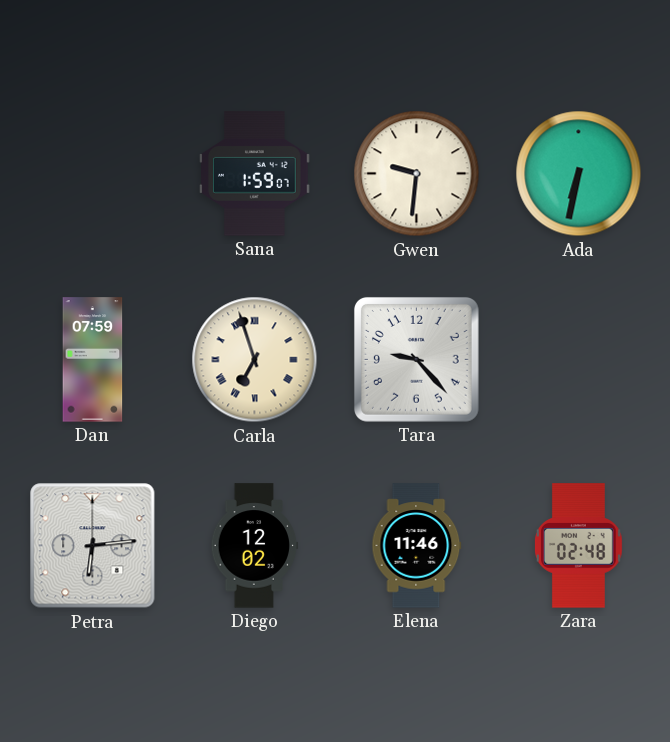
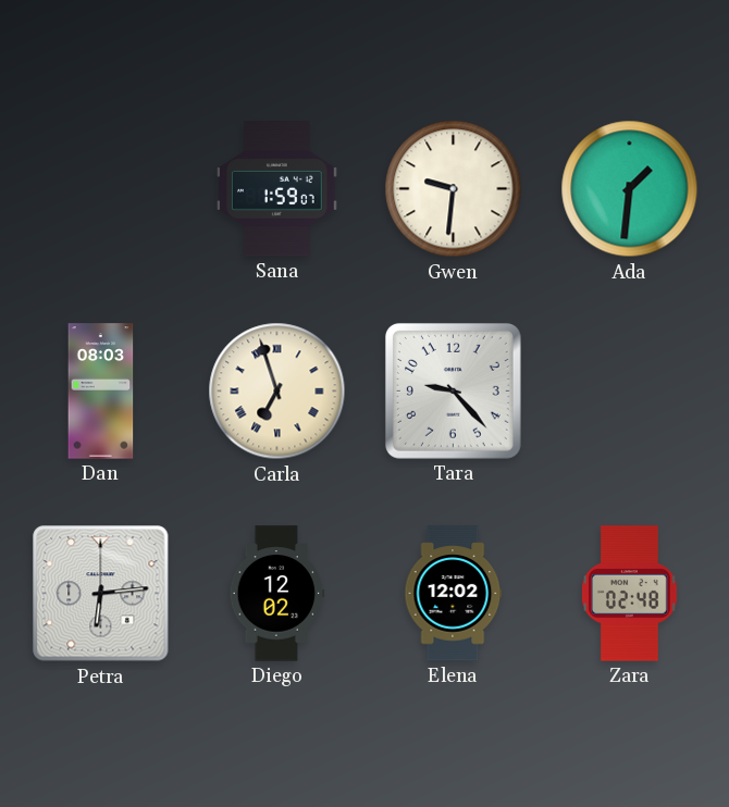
Ada: 6:32 -> 1:31 (630, 189)
Dan: 07:59 -> 08:03 (101, 392)
Elena: 11:46 -> 12:02 (454, 594)
